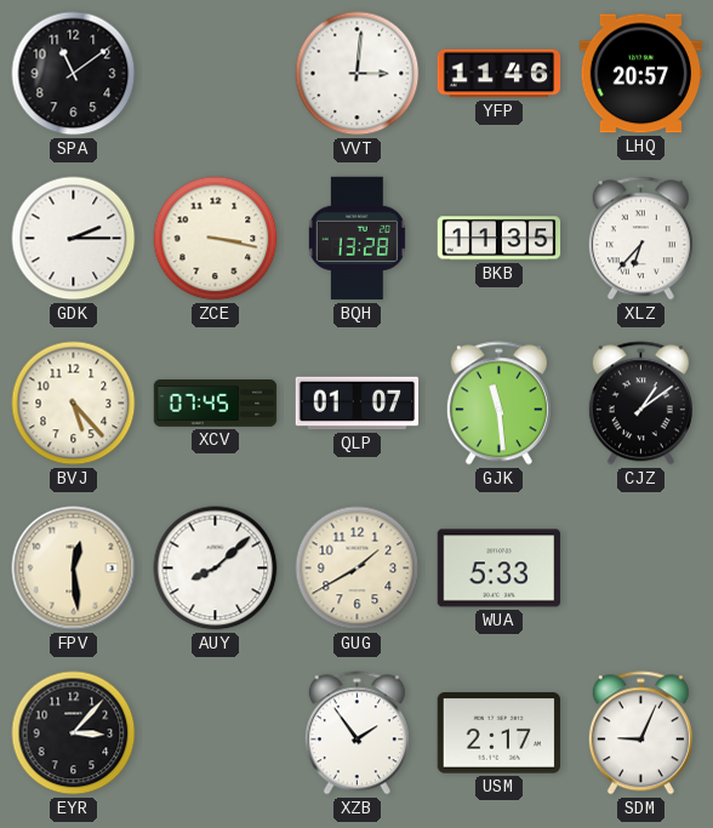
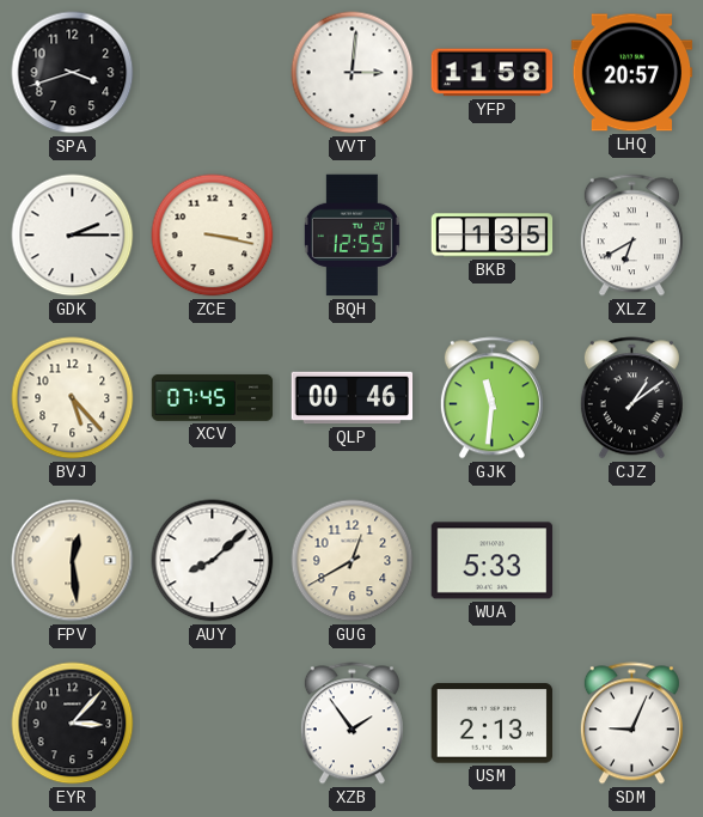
SPA: 11:09 -> 3:42 (73, 73)
YFP: 11:46 -> 11:58 (493, 73)
BQH: 13:28 -> 12:55 (351, 236)
BKB: 11:35 -> 1:35 (493, 236)
XLZ: 6:37 -> 6:40 (631, 236)
QLP: 01:07 -> 00:46 (353, 398)
GJK: 11:29 -> 11:31 (491, 398)
GUG: 1:40 -> 12:40 (353, 561)
USM: 2:17 -> 2:13 (491, 724)
